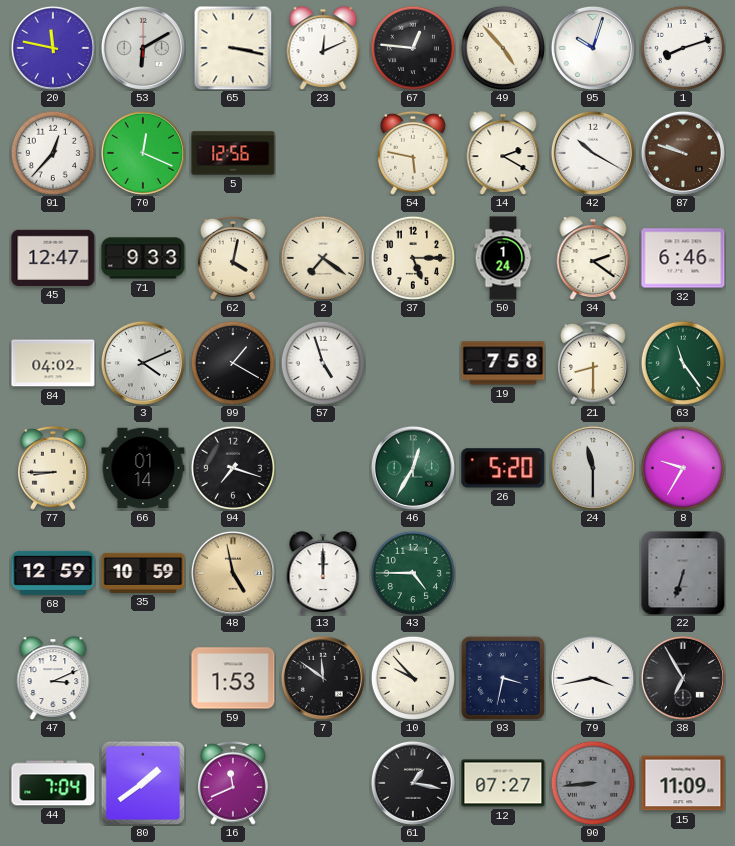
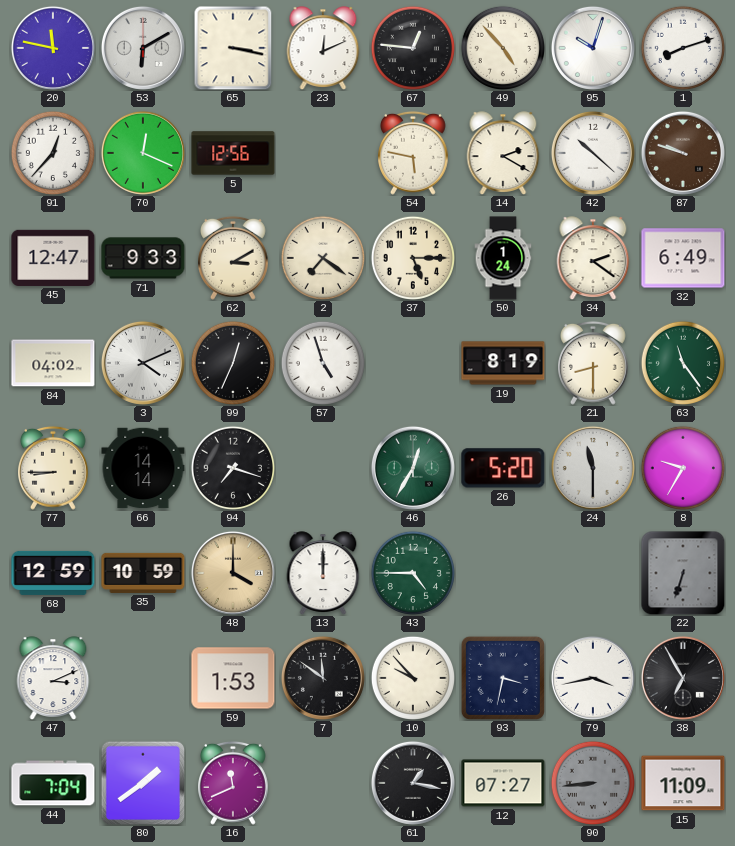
42: 10:20 -> 10:22 (593, 153)
62: 4:02 -> 3:10 (234, 258)
32: 6:46 -> 6:49 (683, 258)
99: 1:20 -> 12:34 (232, 362)
19: 7:58 -> 8:19 (503, 363)
66: 01:14 -> 14:14 (143, 468)
48: 4:58 -> 4:00 (233, 573)
